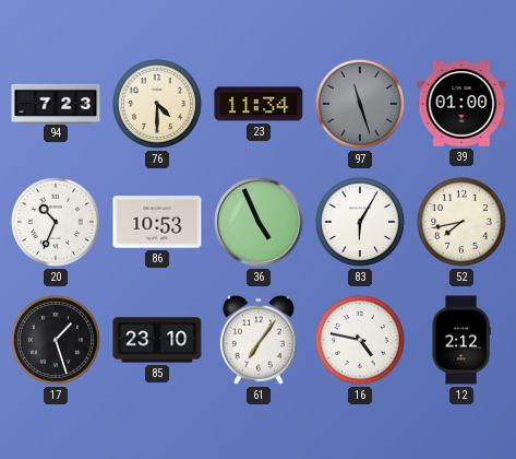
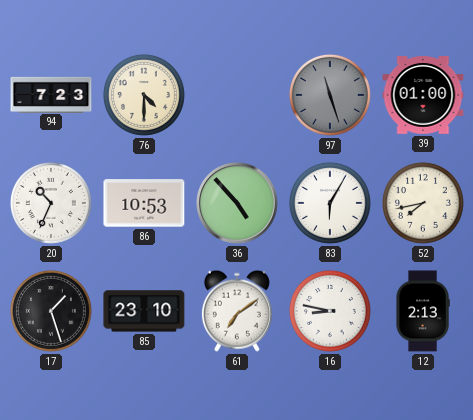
23: 11:34 -> none (259, 104)
36: 4:56 -> 4:53 (237, 203)
61: 7:06 -> 7:09 (237, 311)
16: 4:47 -> 8:47 (330, 311)
12: 2:12 -> 2:13 (423, 311)
